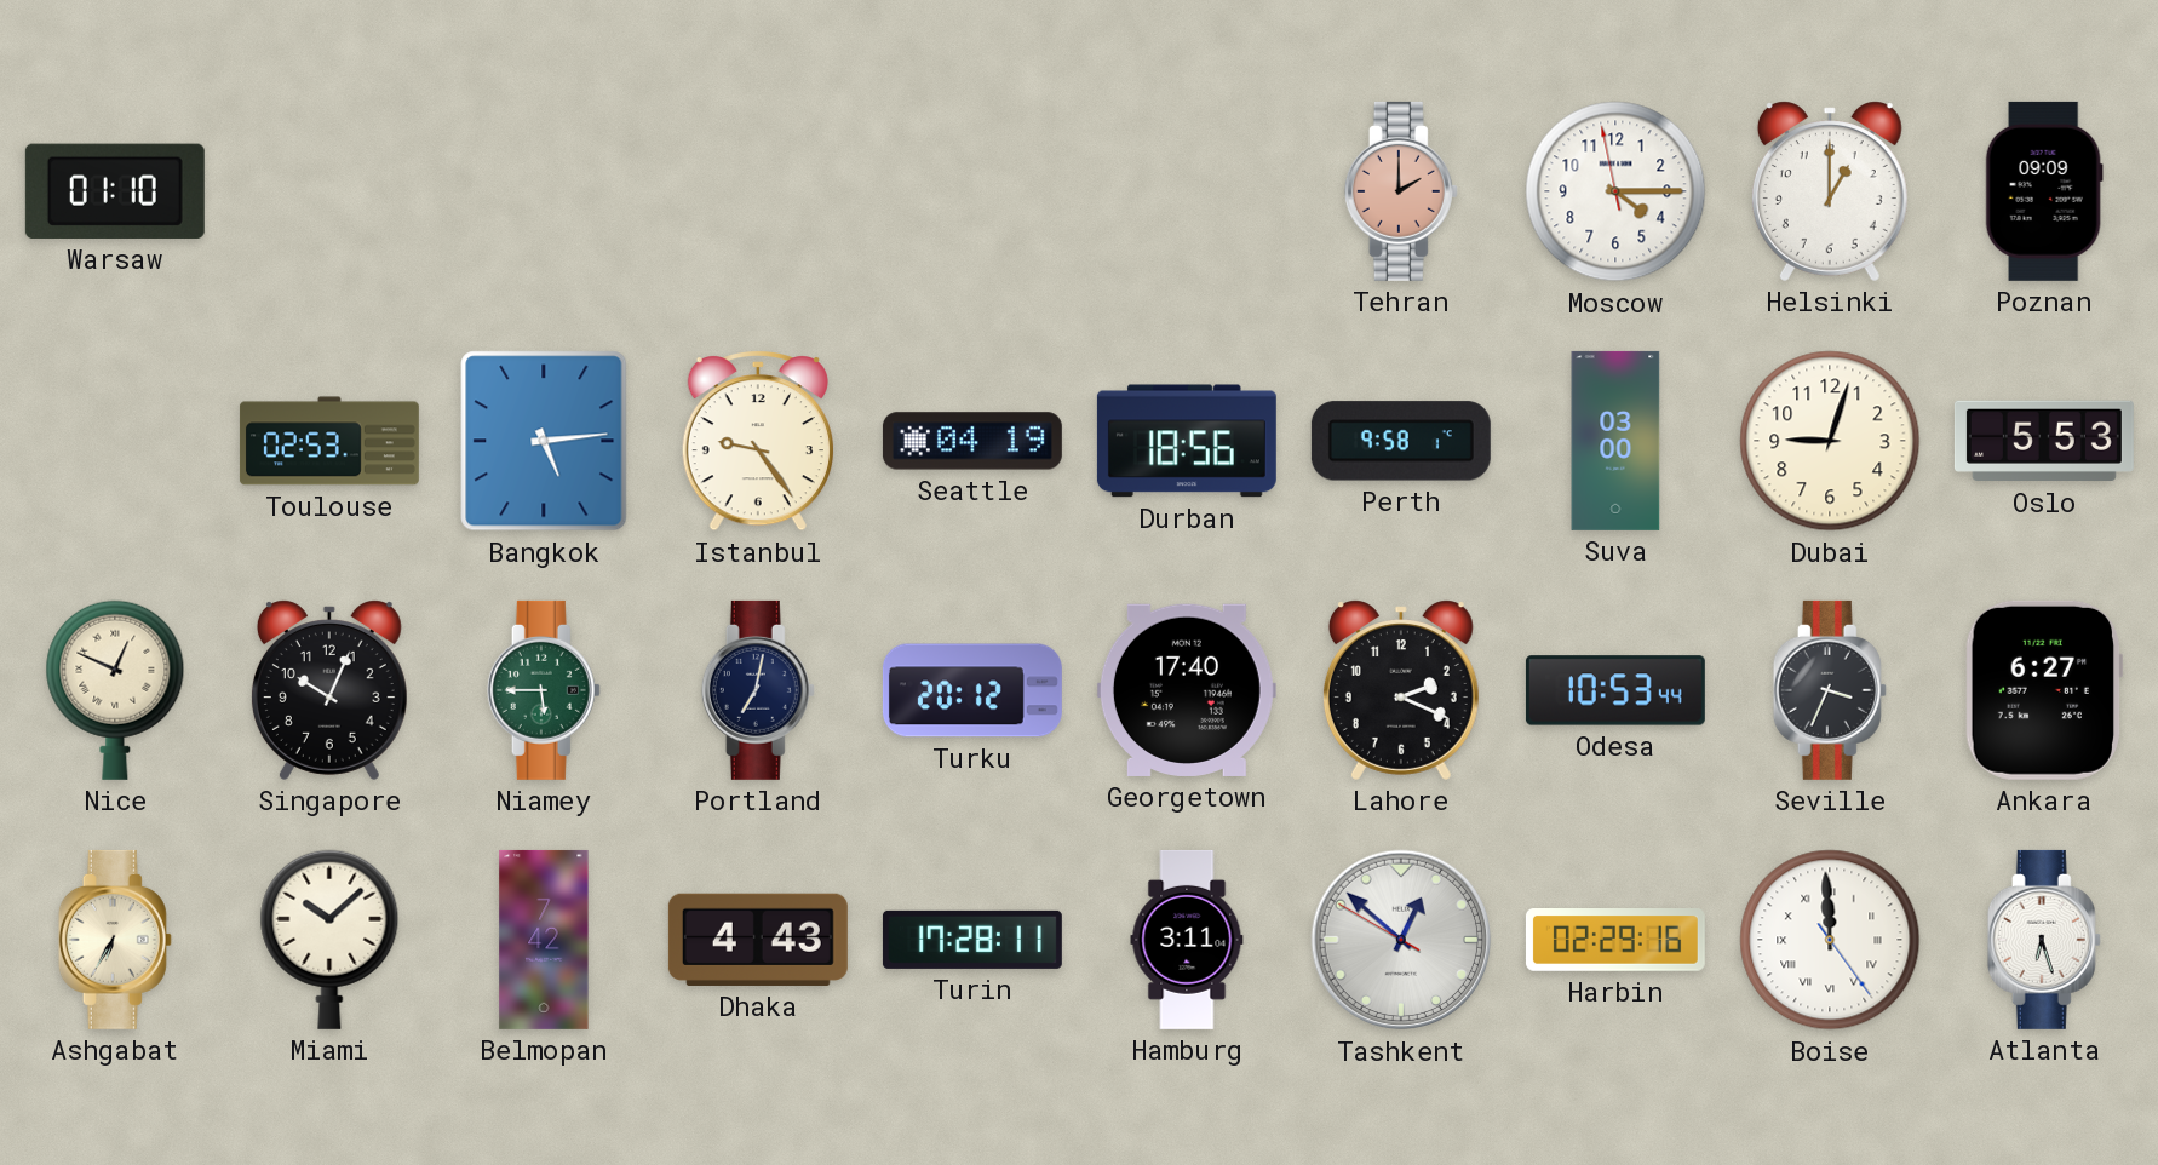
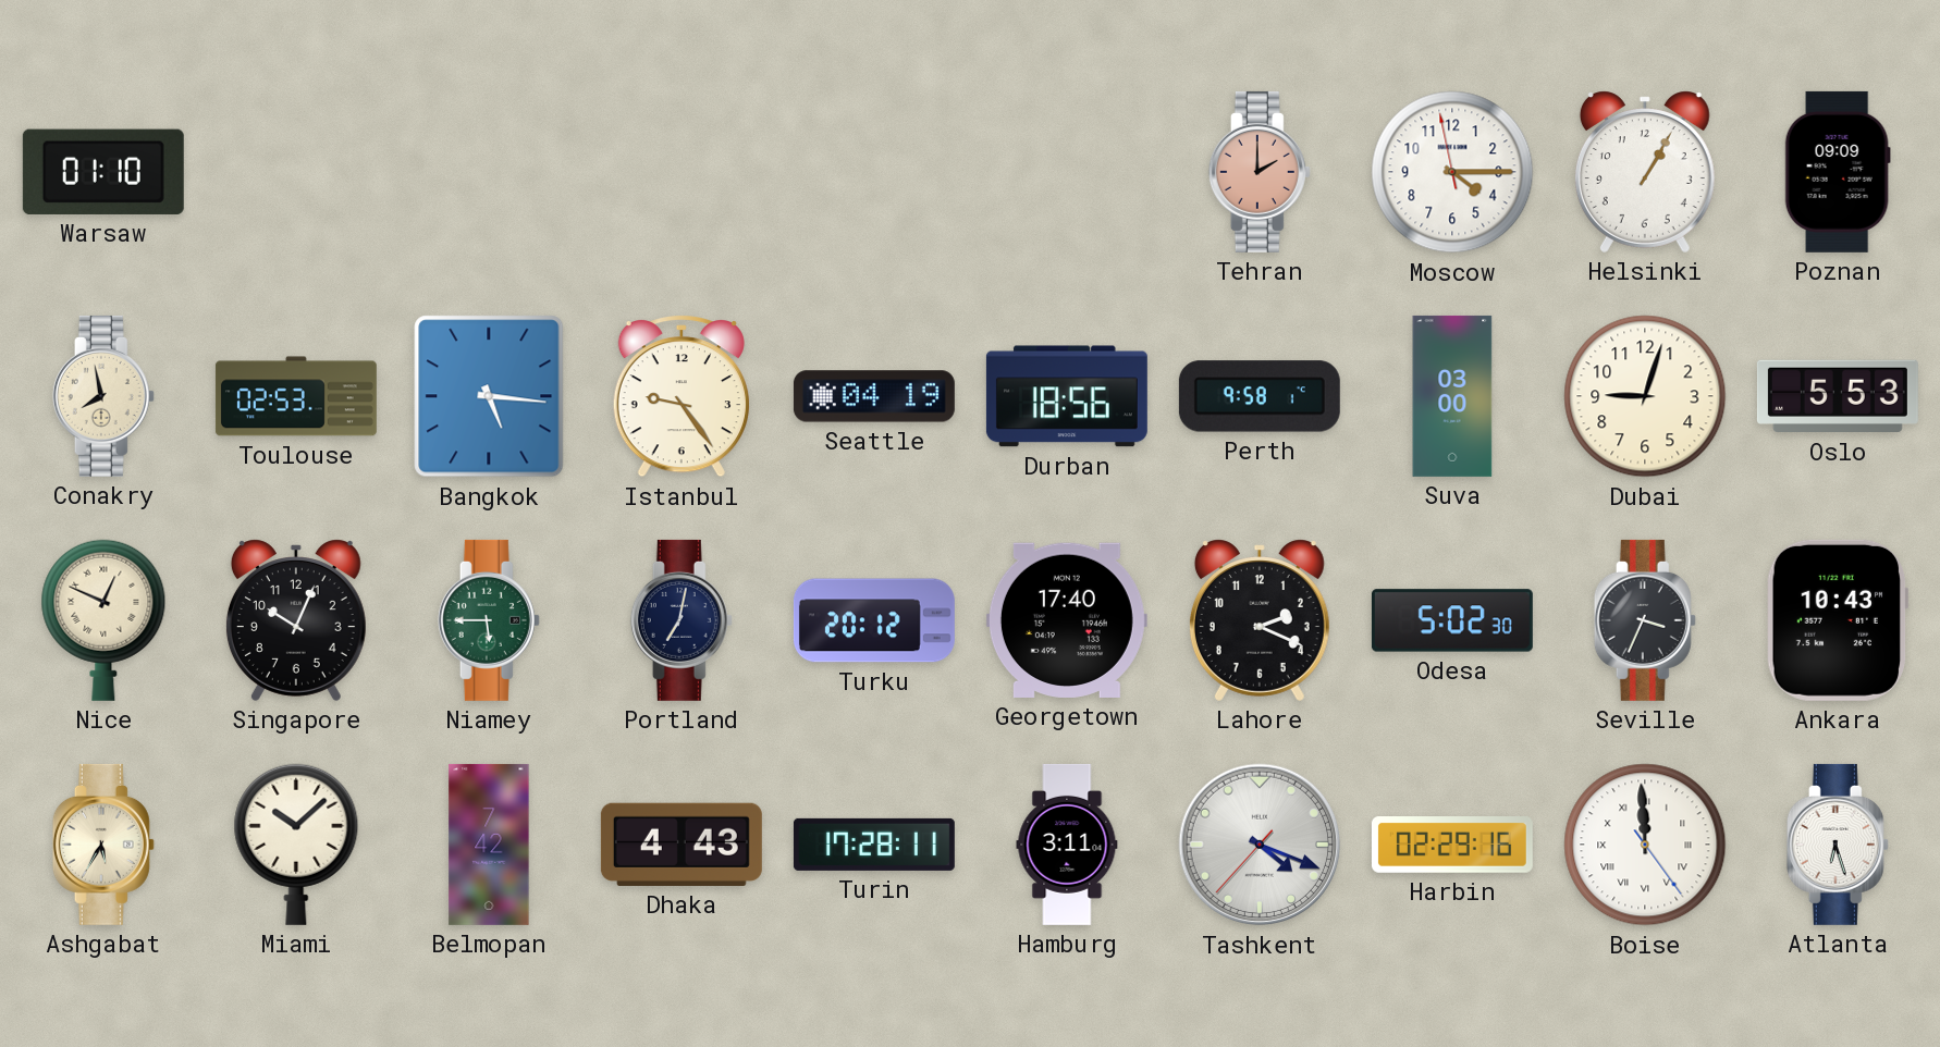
Helsinki: 1:00 -> 1:05 (1645, 172)
Conakry: none -> 7:58 (103, 396)
Bangkok: 5:14 -> 5:16 (489, 396)
Odesa: 10:53 -> 5:02 (1452, 620)
Ankara: 6:27 -> 10:43 (1838, 620)
Ashgabat: 6:35 -> 5:35 (103, 845)
Tashkent: 12:51 -> 4:18 (1260, 845)
